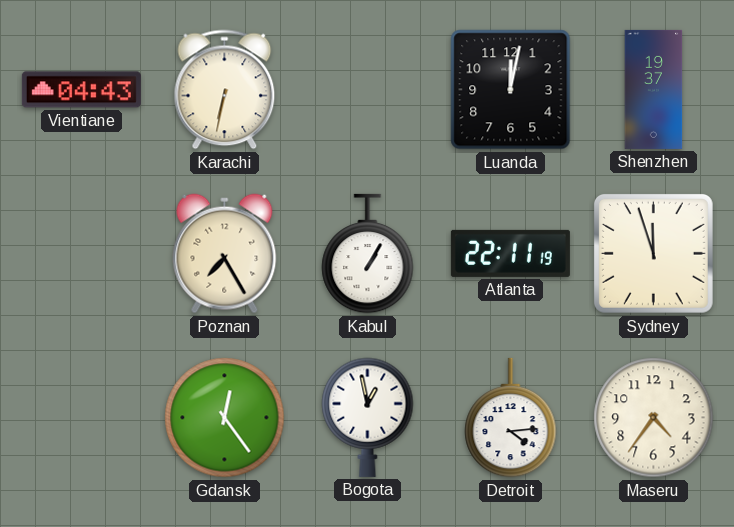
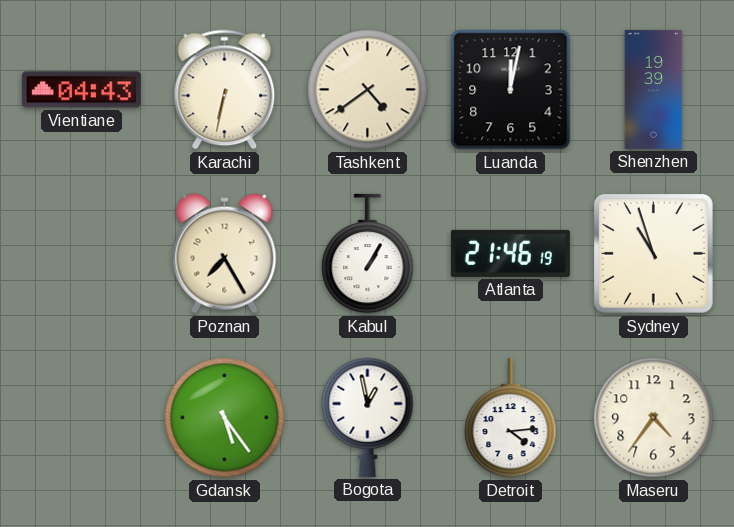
Tashkent: none -> 4:39 (368, 90)
Shenzhen: 19:37 -> 19:39 (654, 89)
Atlanta: 22:11 -> 21:46 (510, 253)
Sydney: 11:57 -> 10:57 (653, 253)
Gdansk: 12:24 -> 5:24 (225, 418)
